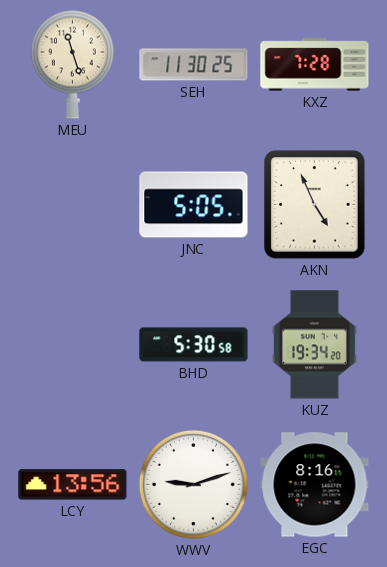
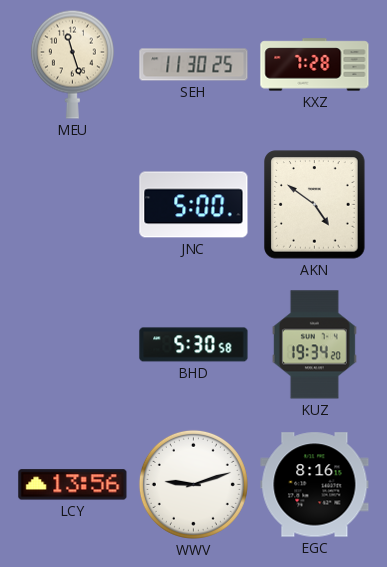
JNC: 5:05 -> 5:00 (194, 205)
AKN: 4:56 -> 4:51 (315, 205)
